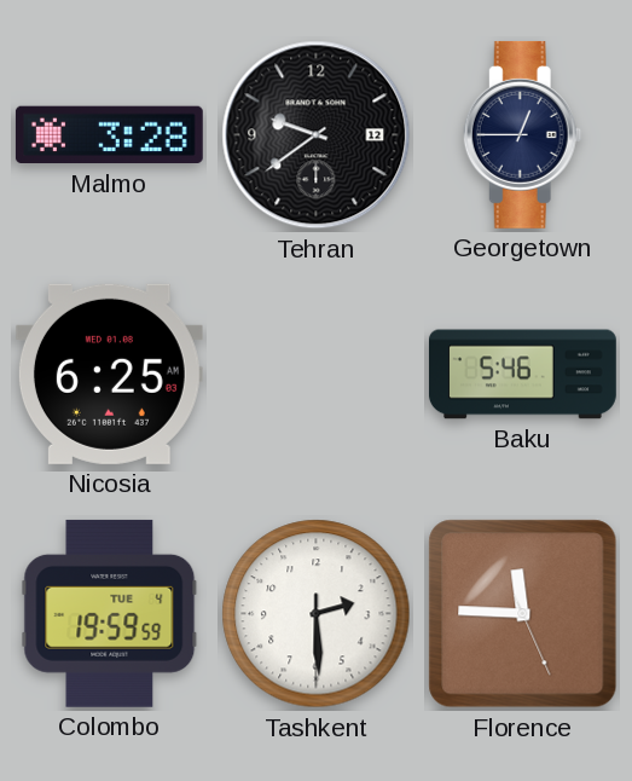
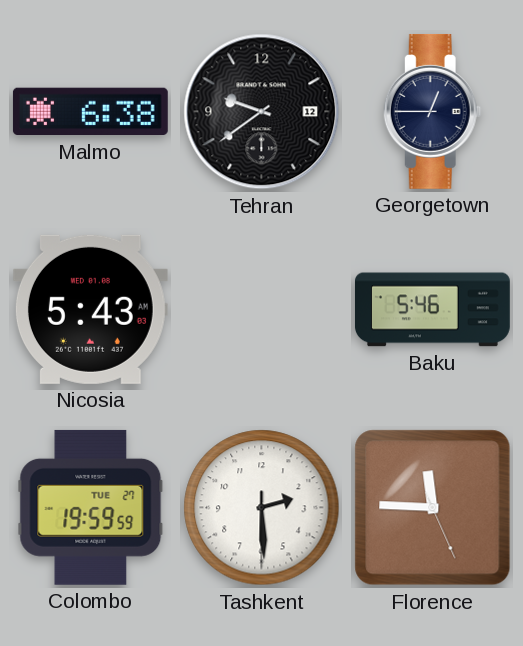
Malmo: 3:28 -> 6:38 (90, 112)
Nicosia: 6:25 -> 5:43 (90, 309)
Colombo date: TUE 4 -> TUE 27 (91, 507)
